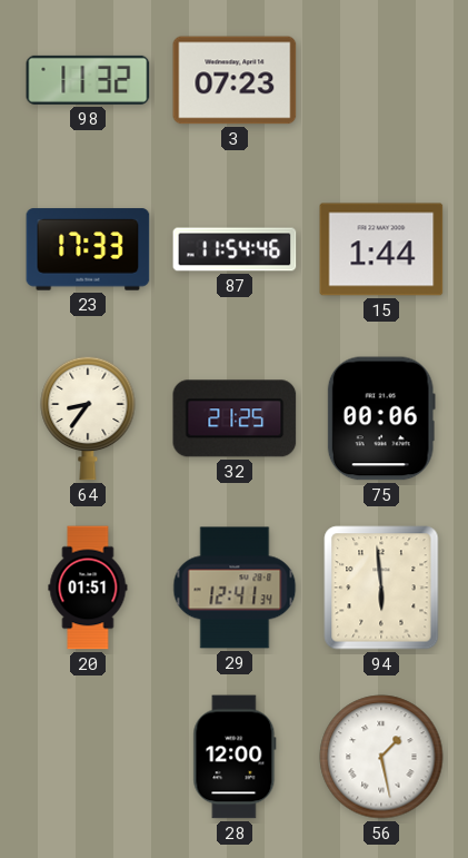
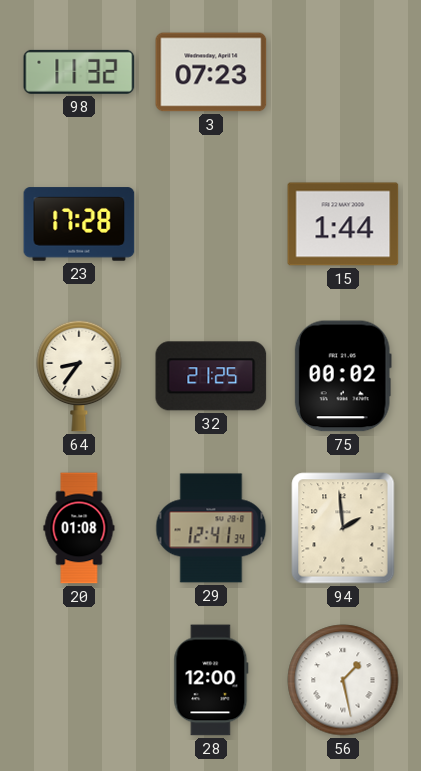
23: 17:33 -> 17:28 (79, 224)
87: 11:54 -> none (235, 249)
75: 00:06 -> 00:02 (343, 376)
20: 01:51 -> 01:08 (79, 528)
94: 5:59 -> 1:59 (343, 528)
